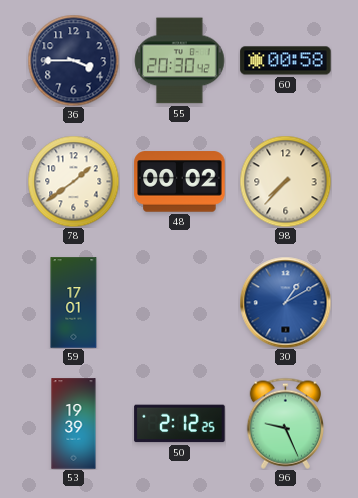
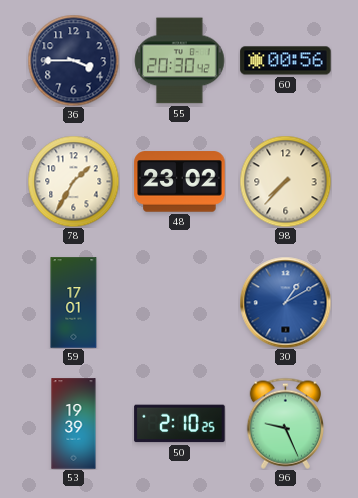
60: 00:58 -> 00:56 (286, 61)
78: 1:39 -> 1:35 (73, 181)
48: 00:02 -> 23:02 (180, 182)
50: 2:12 -> 2:10 (180, 424)
